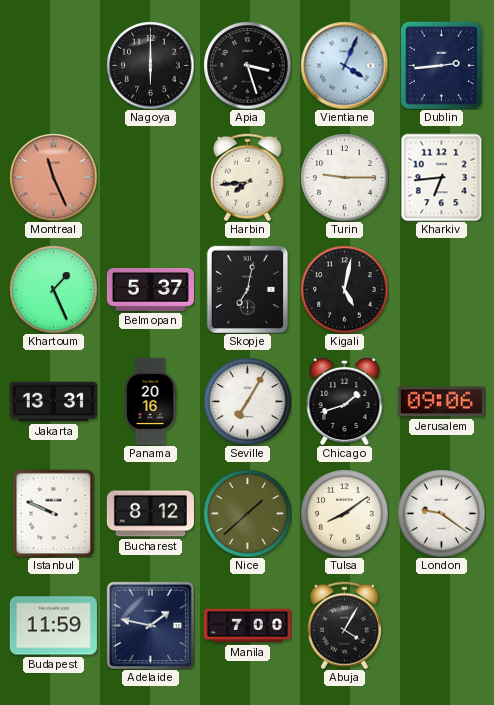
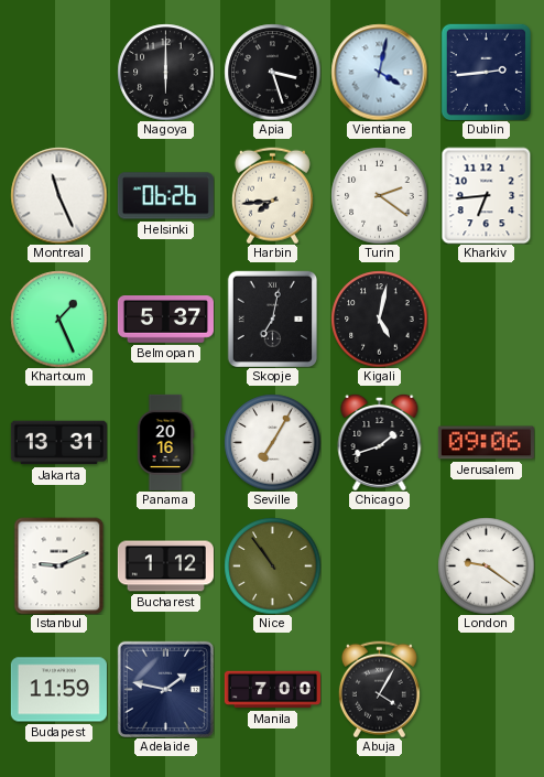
Vientiane: 4:04 -> 4:02 (379, 72)
Montreal dial: salmon -> white (58, 195)
Helsinki: none -> 06:26 (165, 196)
Turin: 9:15 -> 2:21 (379, 195)
Istanbul: 9:49 -> 9:11 (59, 565)
Bucharest: 8:12 -> 1:12 (165, 566)
Nice: 1:38 -> 10:54 (272, 565)
Tulsa: 8:09 -> none (344, 513)
